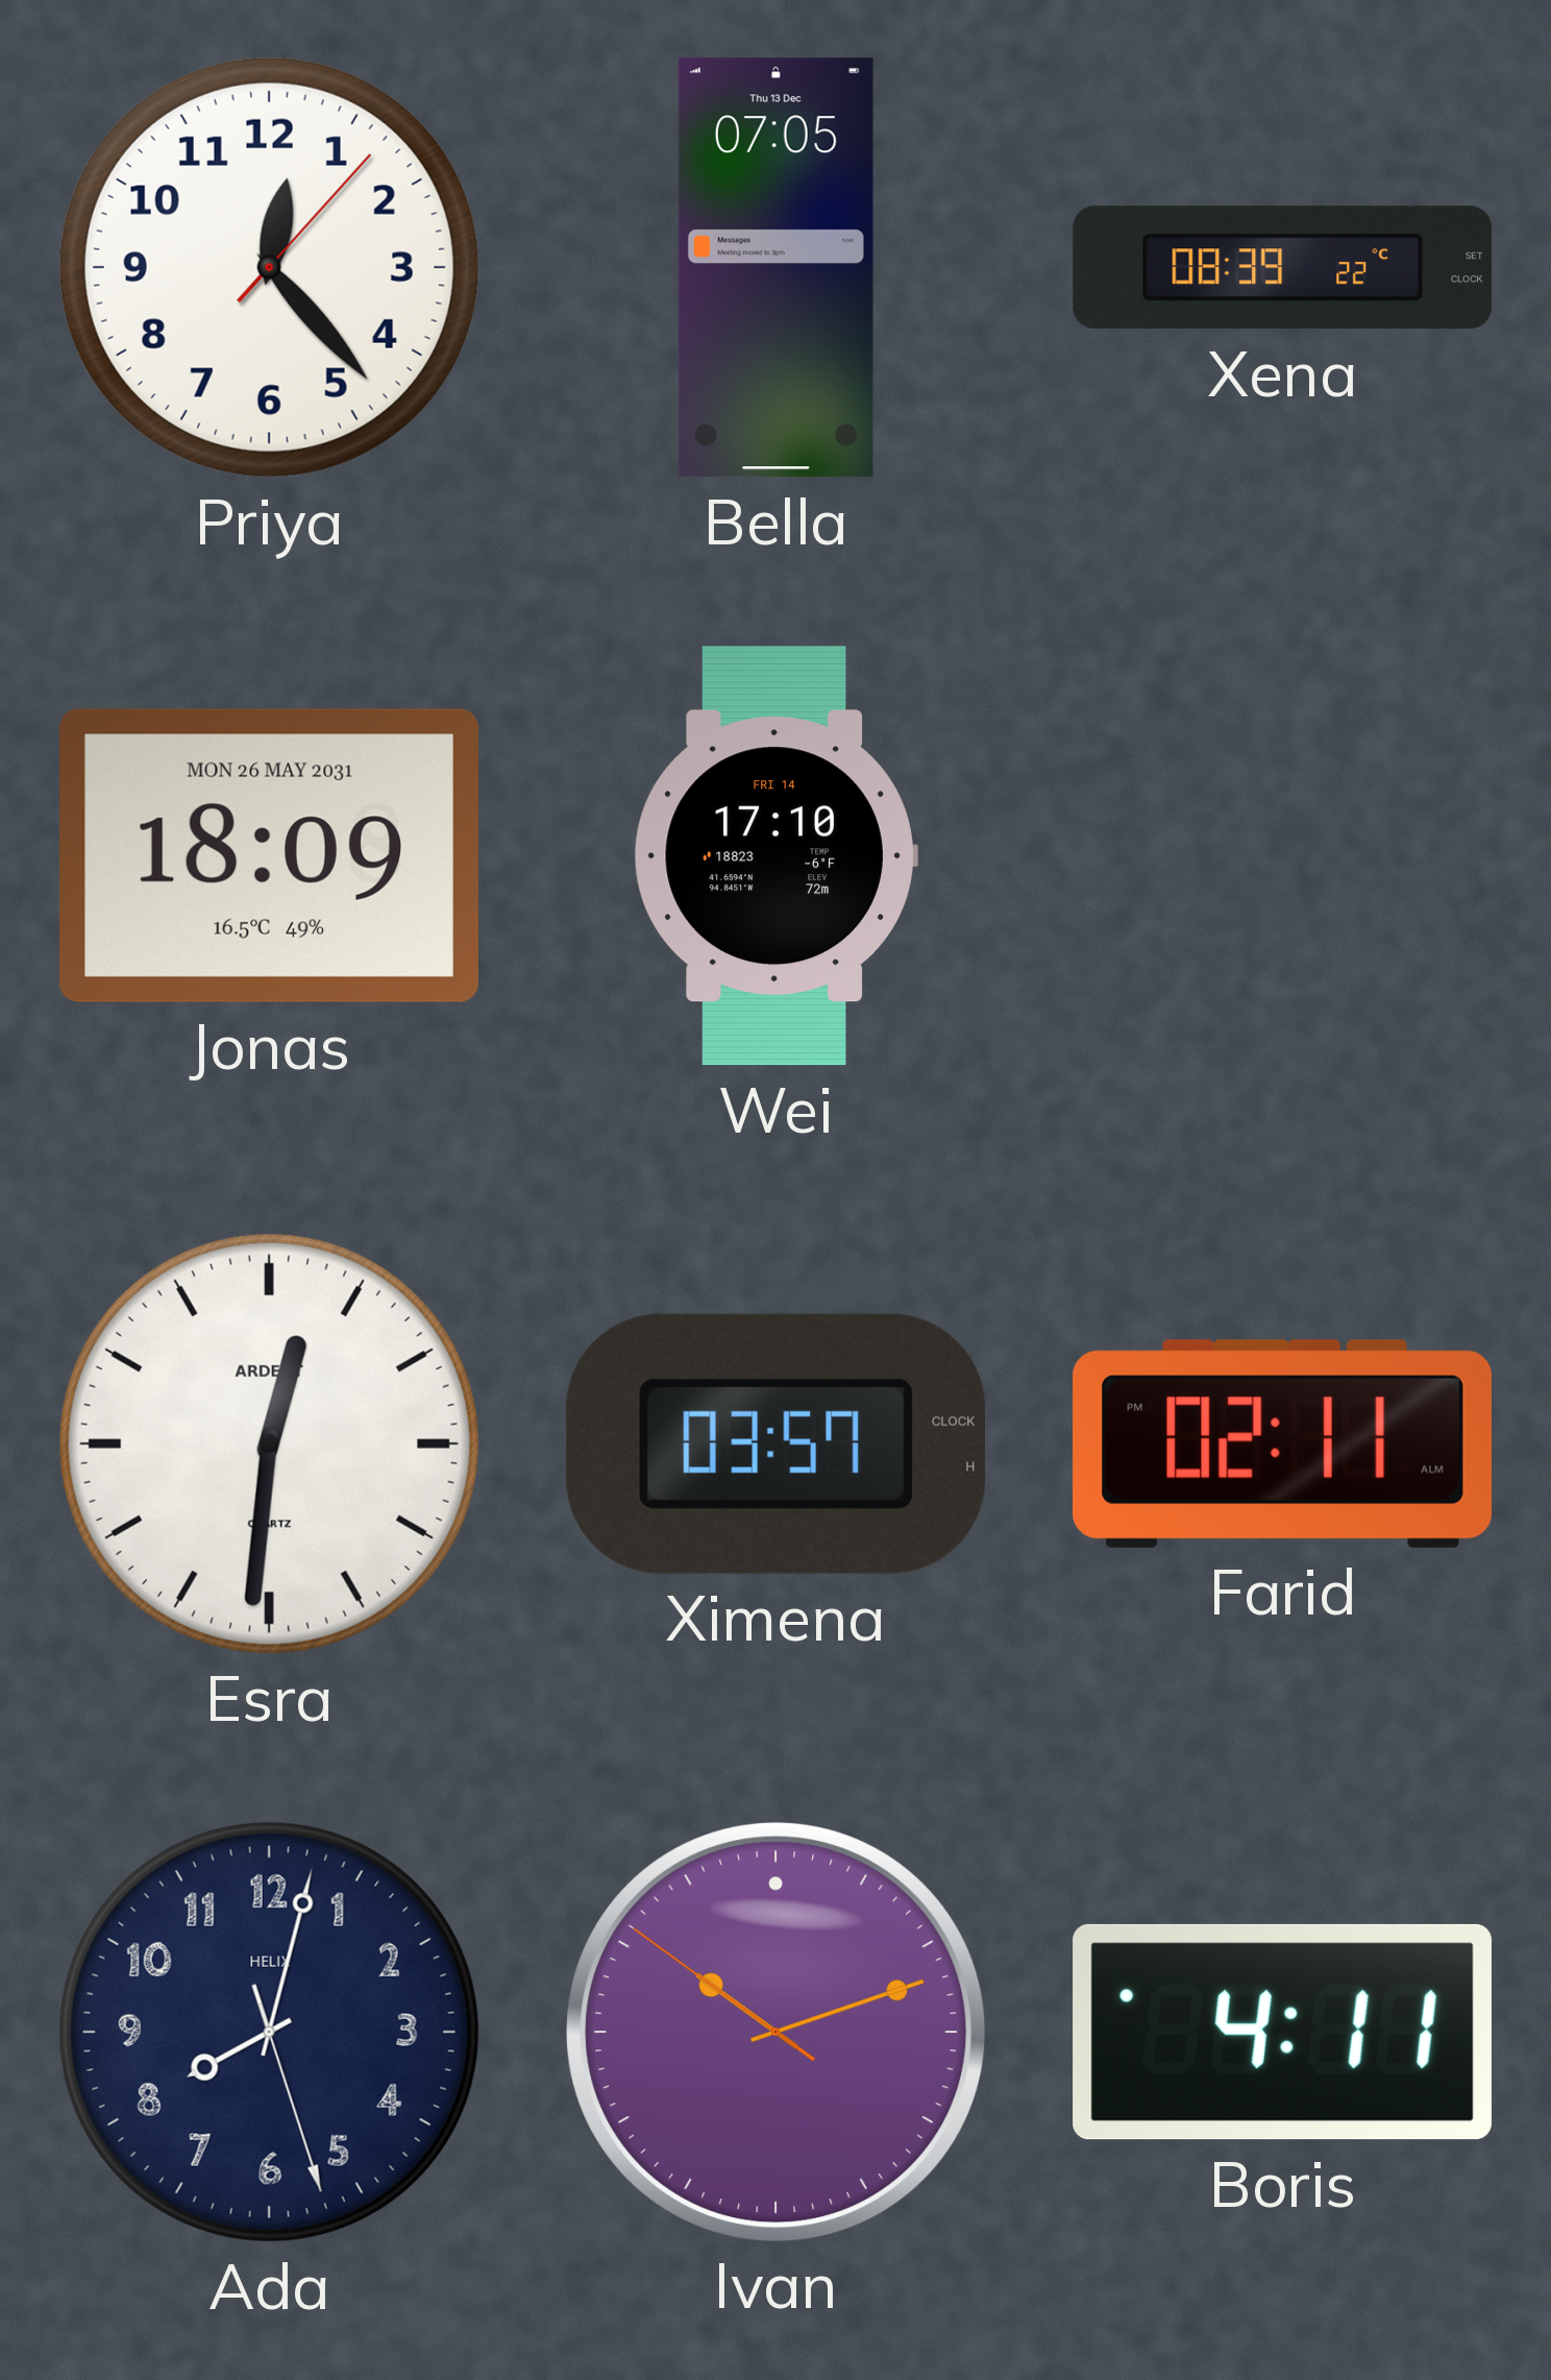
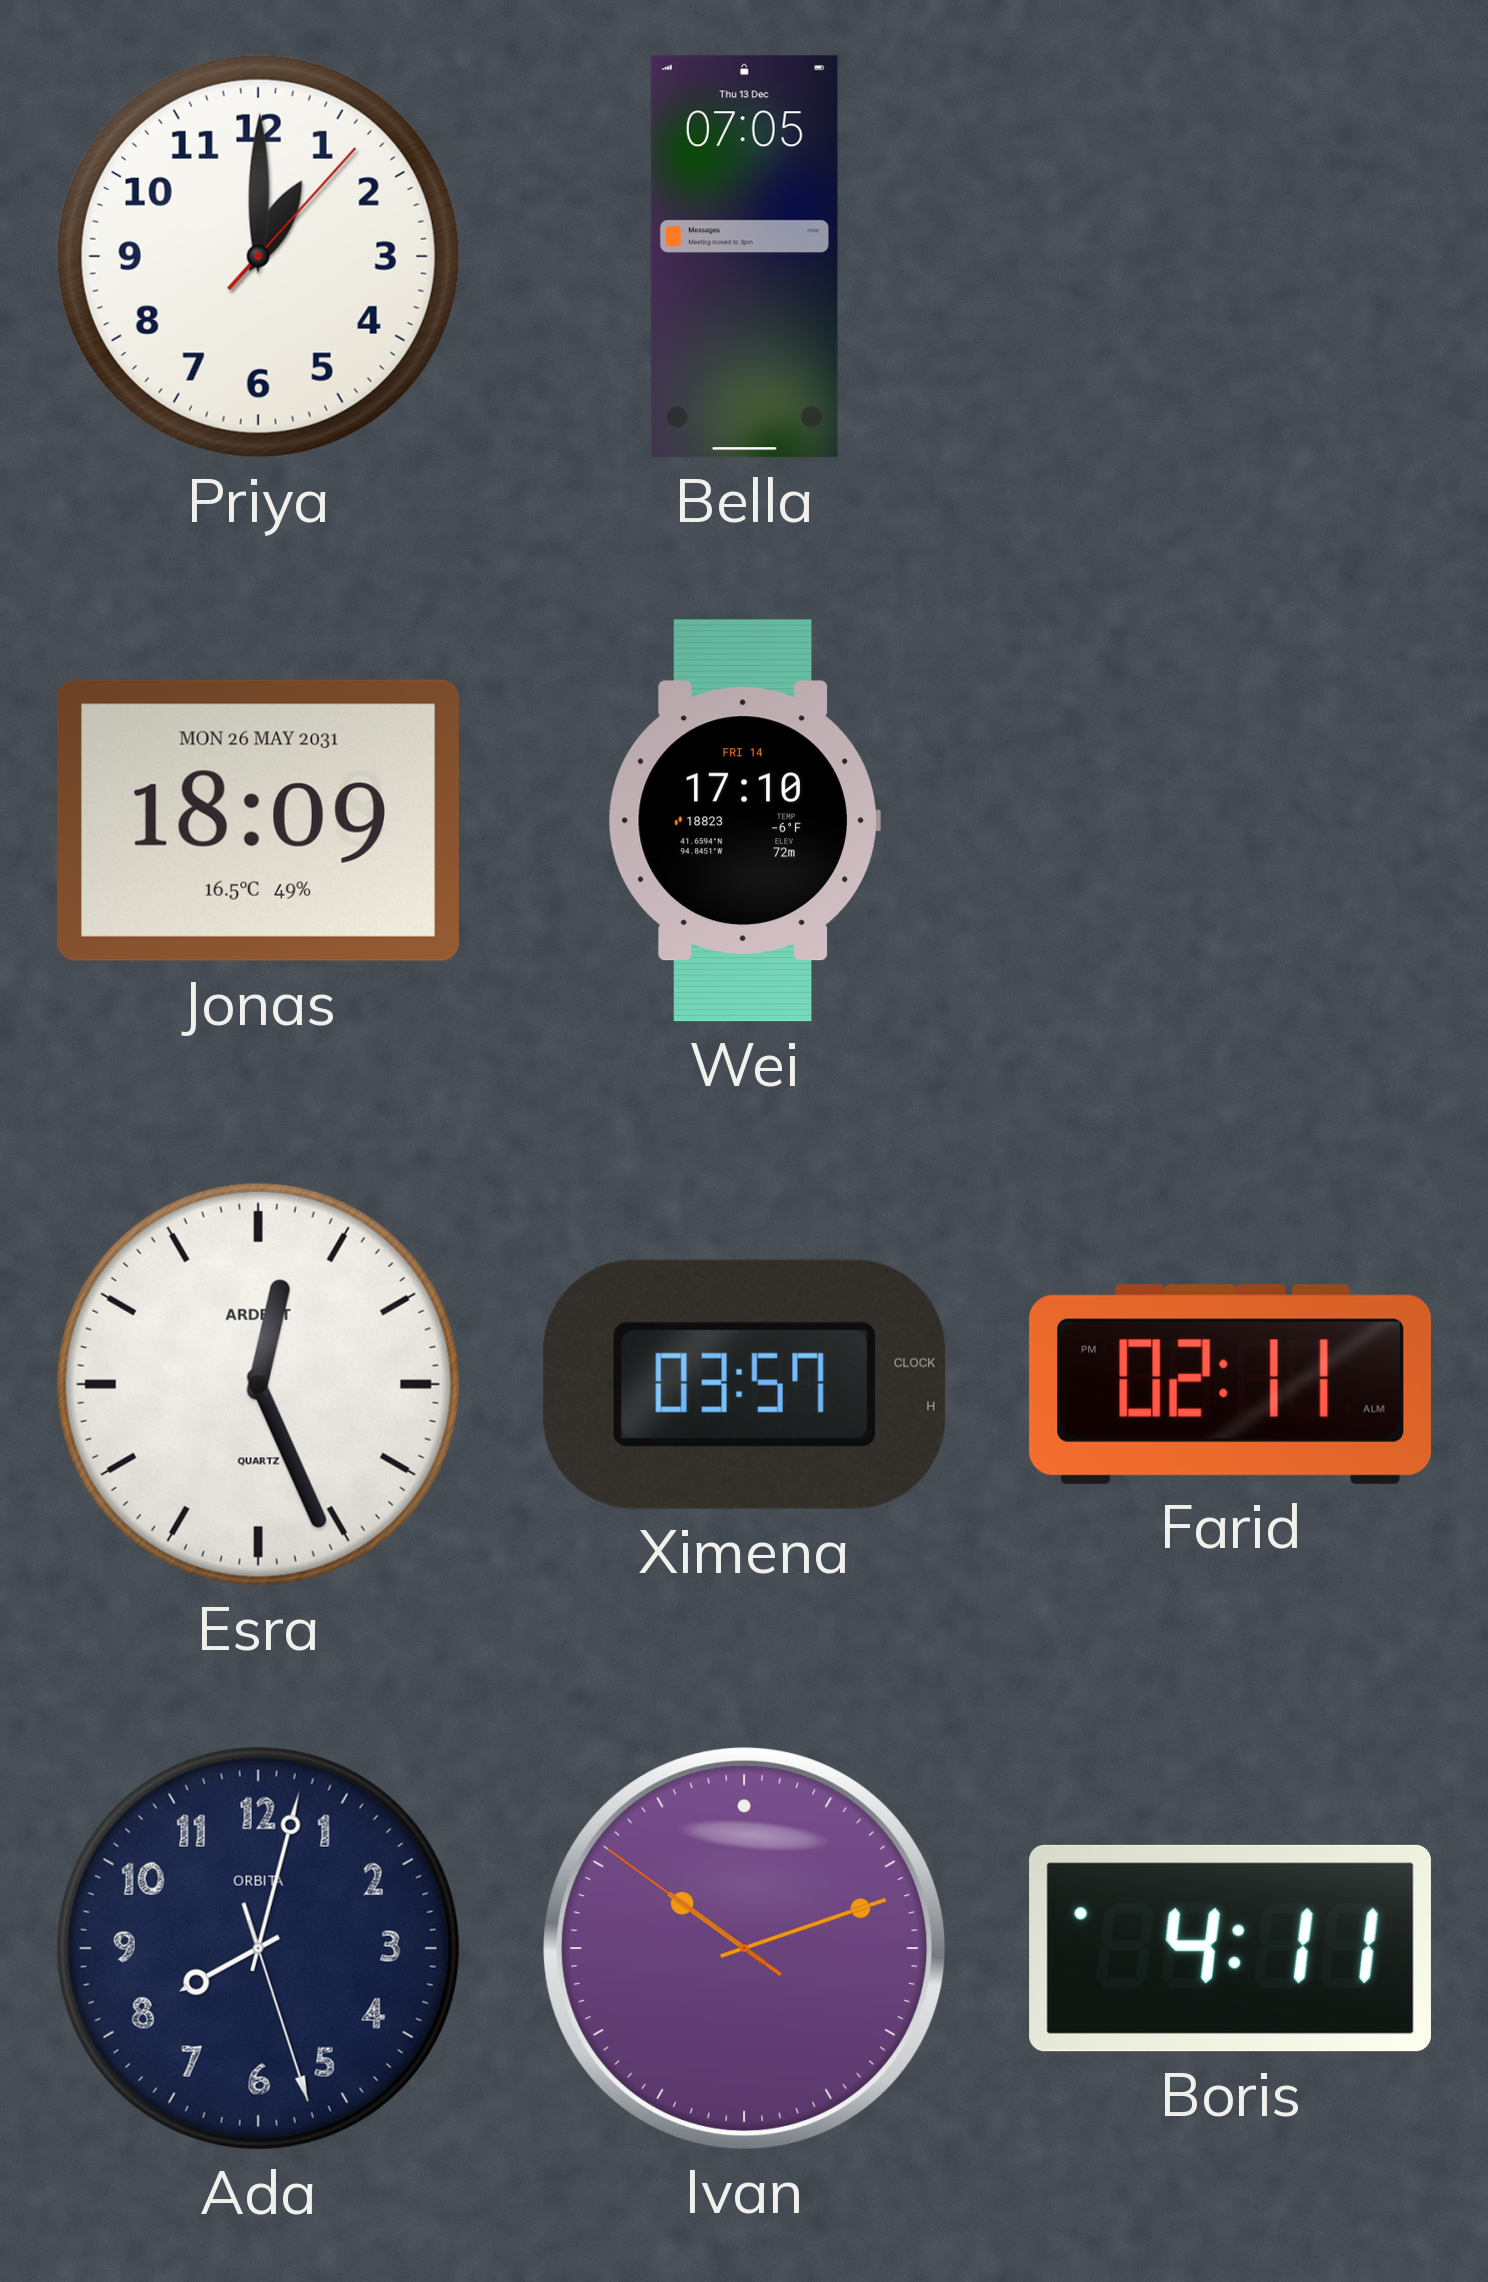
Priya: 12:23 -> 1:00 (258, 256)
Xena: 08:39 -> none (1283, 268)
Esra: 12:31 -> 12:26 (258, 1384)
Ada brand: HELIX -> ORBITA (258, 1948)
